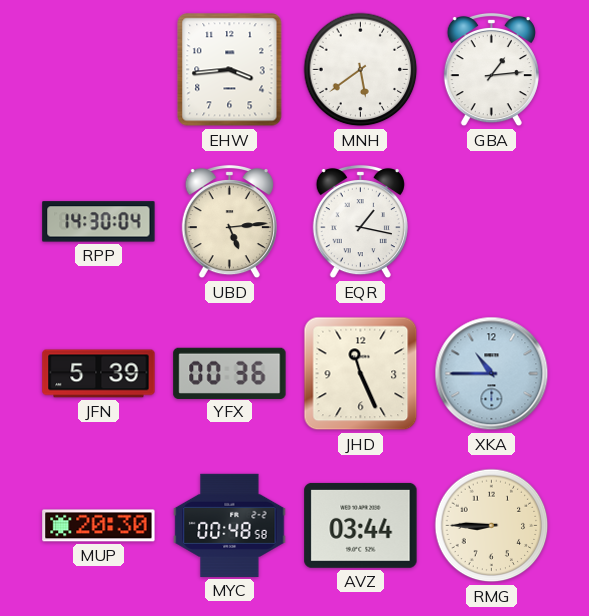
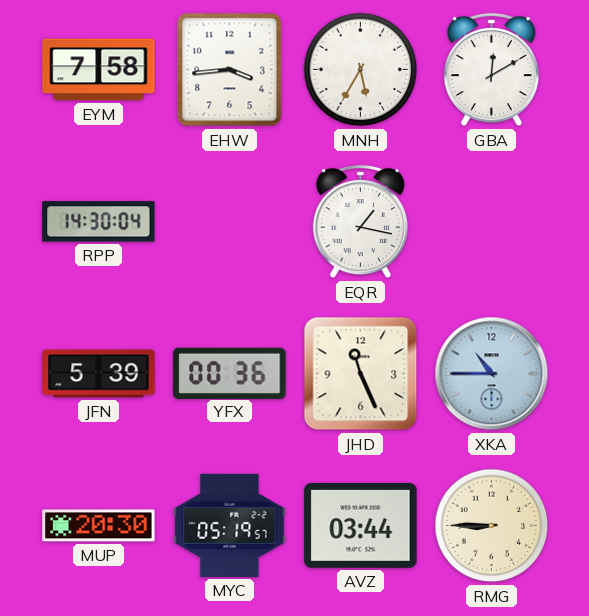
EYM: none -> 7:58 (99, 70)
MNH: 5:39 -> 5:35 (361, 70)
GBA: 1:14 -> 12:10 (491, 70)
UBD: 5:14 -> none (229, 222)
MYC: 00:48 -> 05:19 (230, 525)
